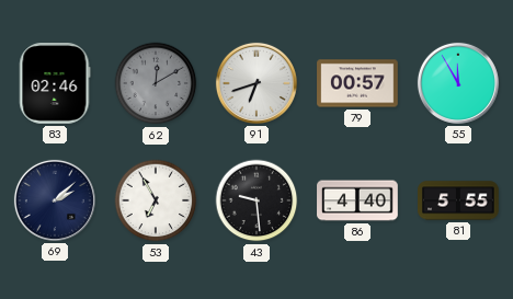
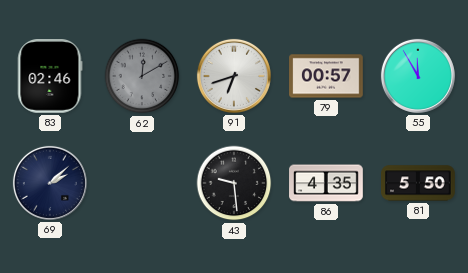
53: 6:55 -> none (156, 200)
86: 4:40 -> 4:35 (326, 183)
81: 5:55 -> 5:50 (418, 183)
